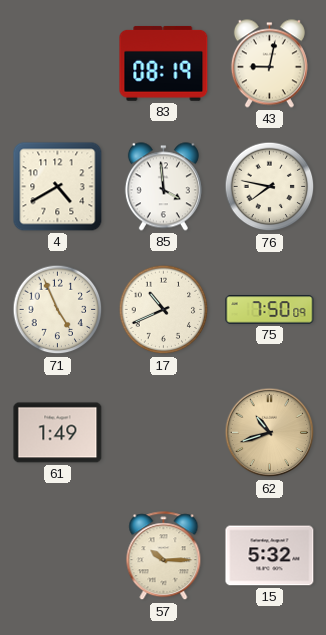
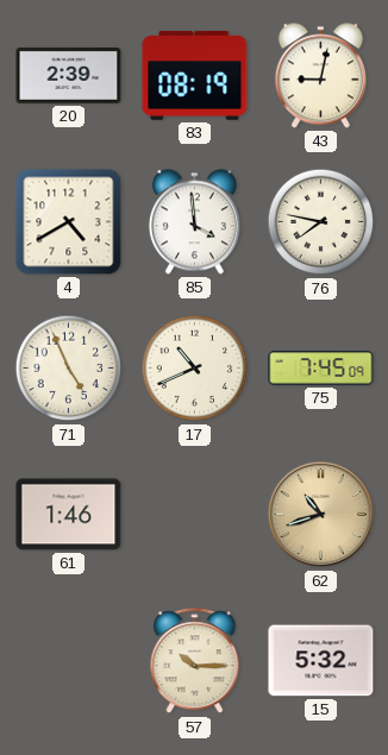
20: none -> 2:39 (69, 75)
75: 7:50 -> 7:45 (321, 369)
61: 1:49 -> 1:46 (69, 515)
